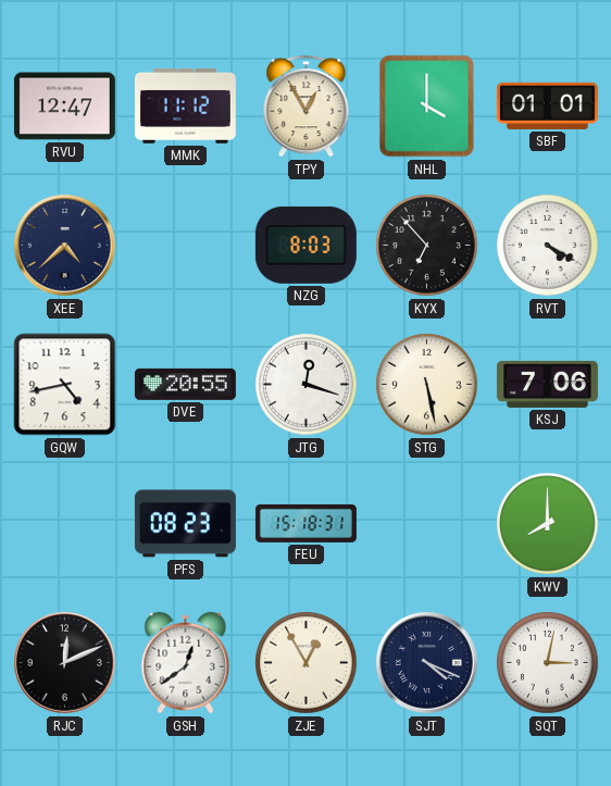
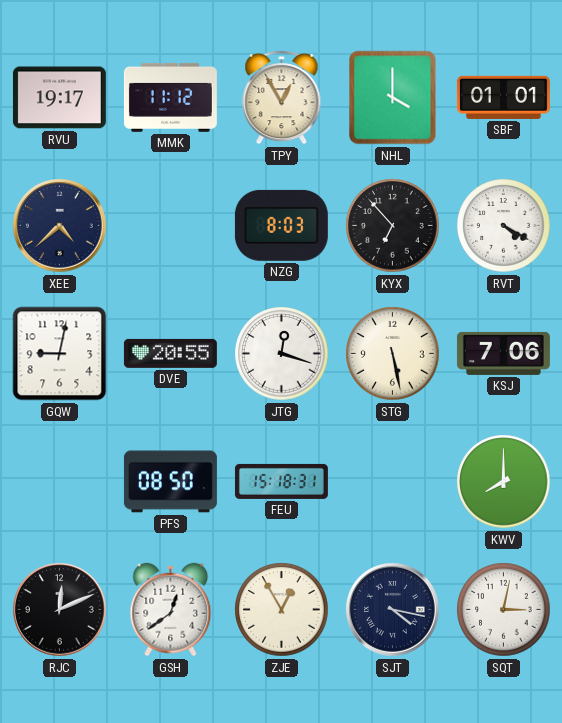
RVU: 12:47 -> 19:17 (59, 98)
GQW: 4:43 -> 9:02 (60, 354)
PFS: 08:23 -> 08:50 (170, 482)
SJT: 4:19 -> 4:17 (393, 610)
